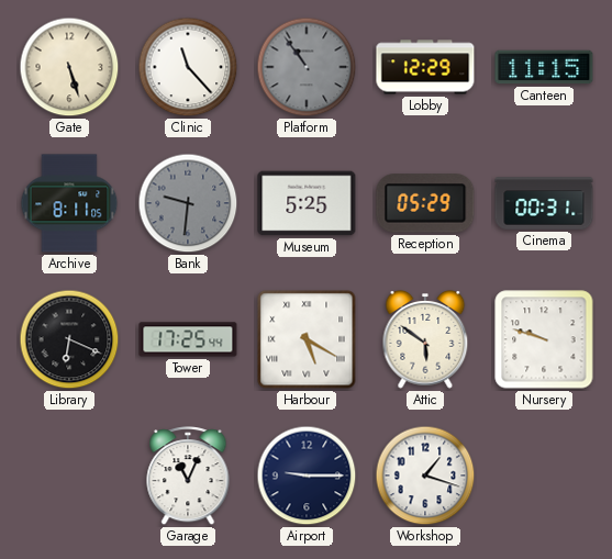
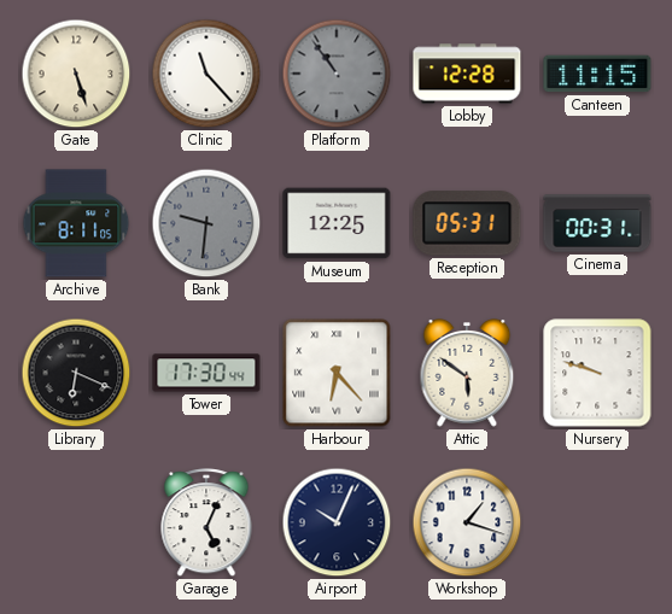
Lobby: 12:29 -> 12:28 (467, 74)
Museum: 5:25 -> 12:25 (337, 223)
Reception: 05:29 -> 05:31 (467, 223)
Tower: 17:25 -> 17:30 (206, 373)
Harbour: 5:20 -> 6:23 (337, 373)
Garage: 11:04 -> 5:04 (206, 524)
Airport: 9:15 -> 10:04 (337, 522)
